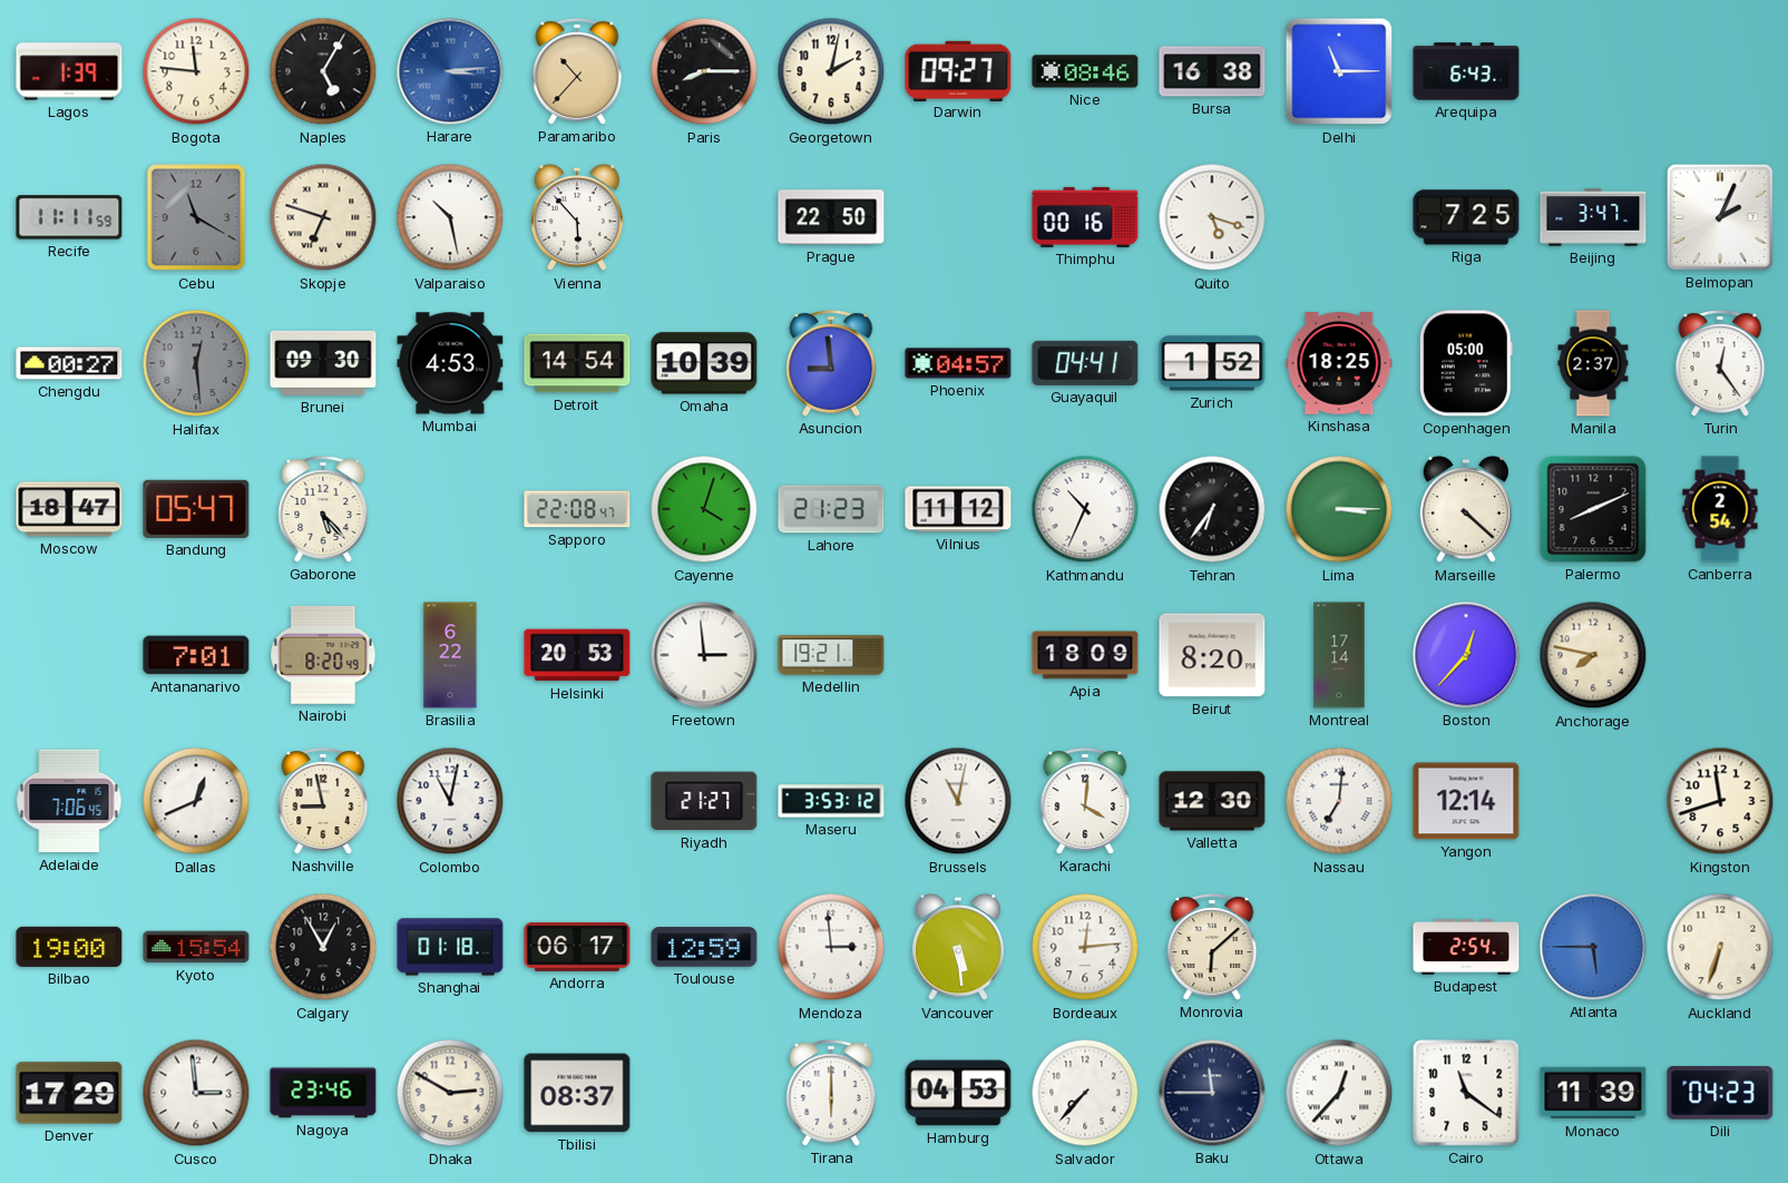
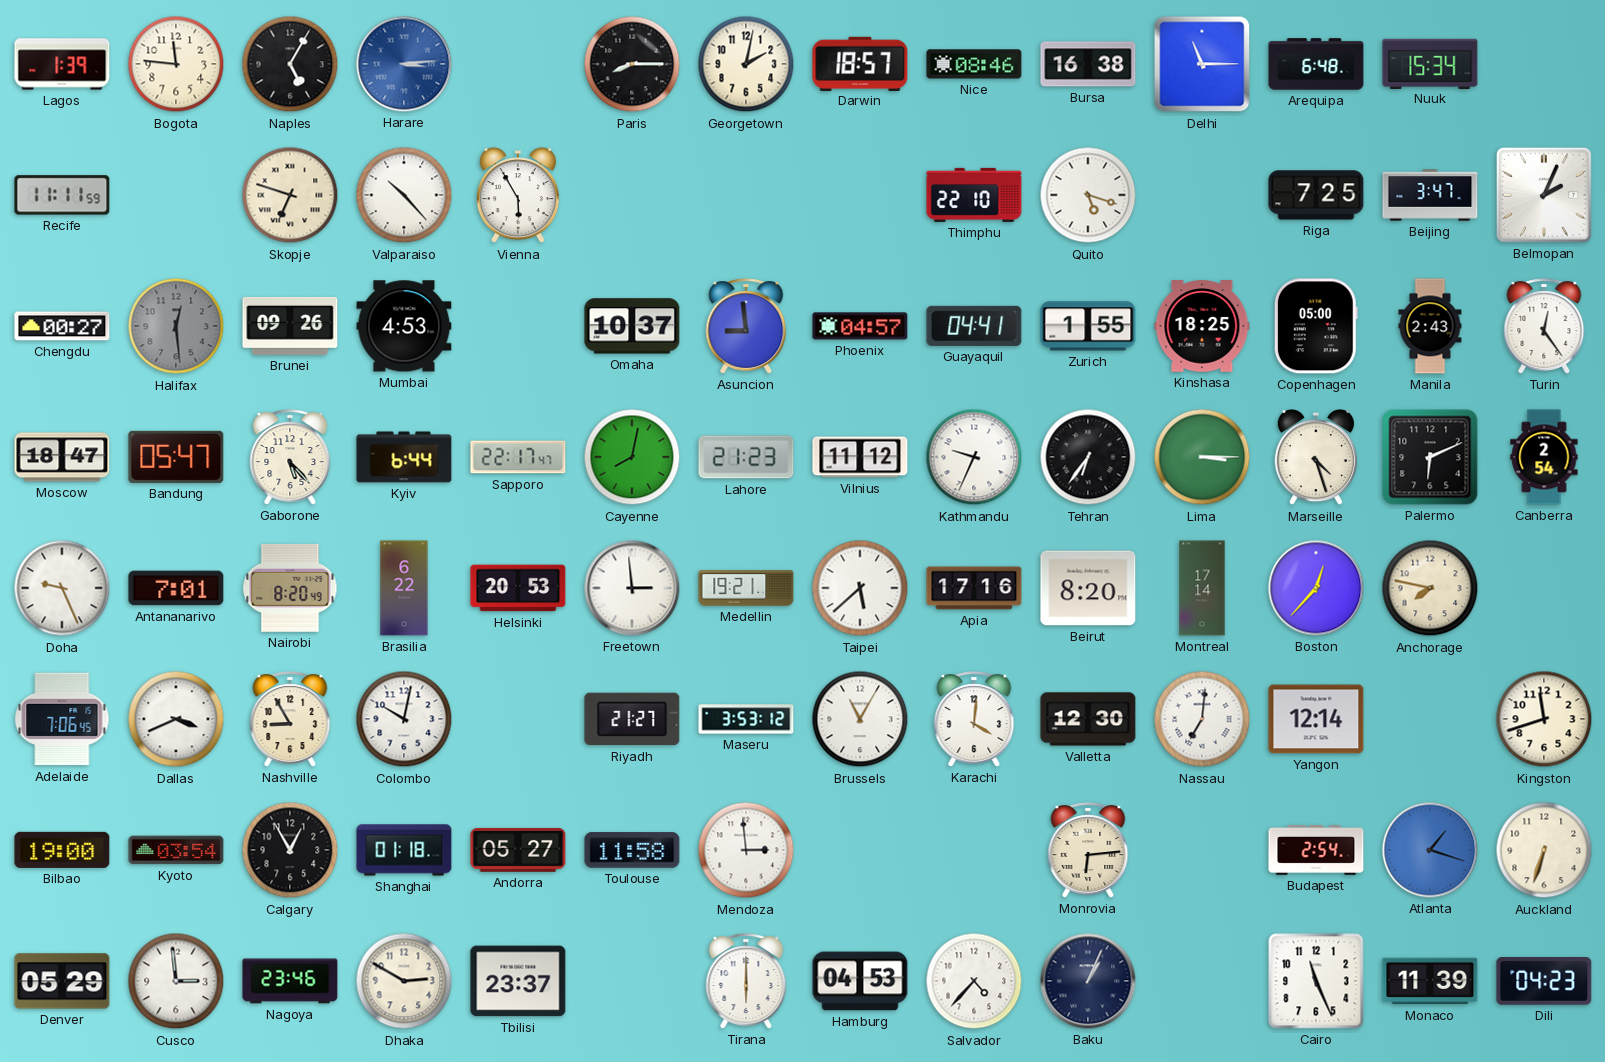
Paramaribo: 10:37 -> none (577, 71)
Darwin: 09:27 -> 18:57 (860, 63)
Arequipa: 6:43 -> 6:48 (1316, 64)
Nuuk: none -> 15:34 (1430, 63)
Cebu: 11:20 -> none (196, 217)
Valparaiso: 10:28 -> 10:23 (404, 195)
Vienna: 5:53 -> 5:55 (518, 196)
Prague: 22:50 -> none (831, 217)
Thimphu: 00:16 -> 22:10 (974, 195)
Brunei: 09:30 -> 09:26 (290, 326)
Detroit: 14:54 -> none (577, 363)
Omaha: 10:39 -> 10:37 (632, 326)
Zurich: 1:52 -> 1:55 (1088, 326)
Manila: 2:37 -> 2:43 (1430, 326)
Kyiv: none -> 6:44 (404, 457)
Sapporo: 22:08 -> 22:17 (518, 457)
Cayenne: 4:03 -> 8:02 (632, 457)
Kathmandu: 10:34 -> 9:34 (974, 457)
Marseille: 4:22 -> 4:27 (1316, 458)
Palermo: 8:11 -> 6:11 (1430, 457)
Doha: none -> 9:26 (62, 588)
Taipei: none -> 5:38 (860, 588)
Apia: 18:09 -> 17:16 (974, 588)
Dallas: 12:41 -> 3:41 (176, 719)
Nashville: 8:58 -> 8:55 (290, 719)
Colombo: 11:02 -> 10:02 (404, 719)
Brussels: 11:02 -> 11:05 (860, 719)
Kyoto: 15:54 -> 03:54 (176, 850)
Andorra: 06:17 -> 05:27 (518, 850)
Toulouse: 12:59 -> 11:58 (632, 850)
Vancouver: 5:29 -> none (958, 948)
Bordeaux: 12:14 -> none (1085, 947)
Monrovia: 6:08 -> 6:14 (1088, 850)
Atlanta: 5:45 -> 1:18 (1430, 850)
Denver: 17:29 -> 05:29 (62, 981)
Tbilisi: 08:37 -> 23:37 (518, 981)
Salvador: 7:37 -> 4:37 (974, 981)
Baku: 11:45 -> 1:04 (1088, 981)
Ottawa: 12:37 -> none (1339, 1093)
Cairo: 11:21 -> 11:26 (1316, 981)
